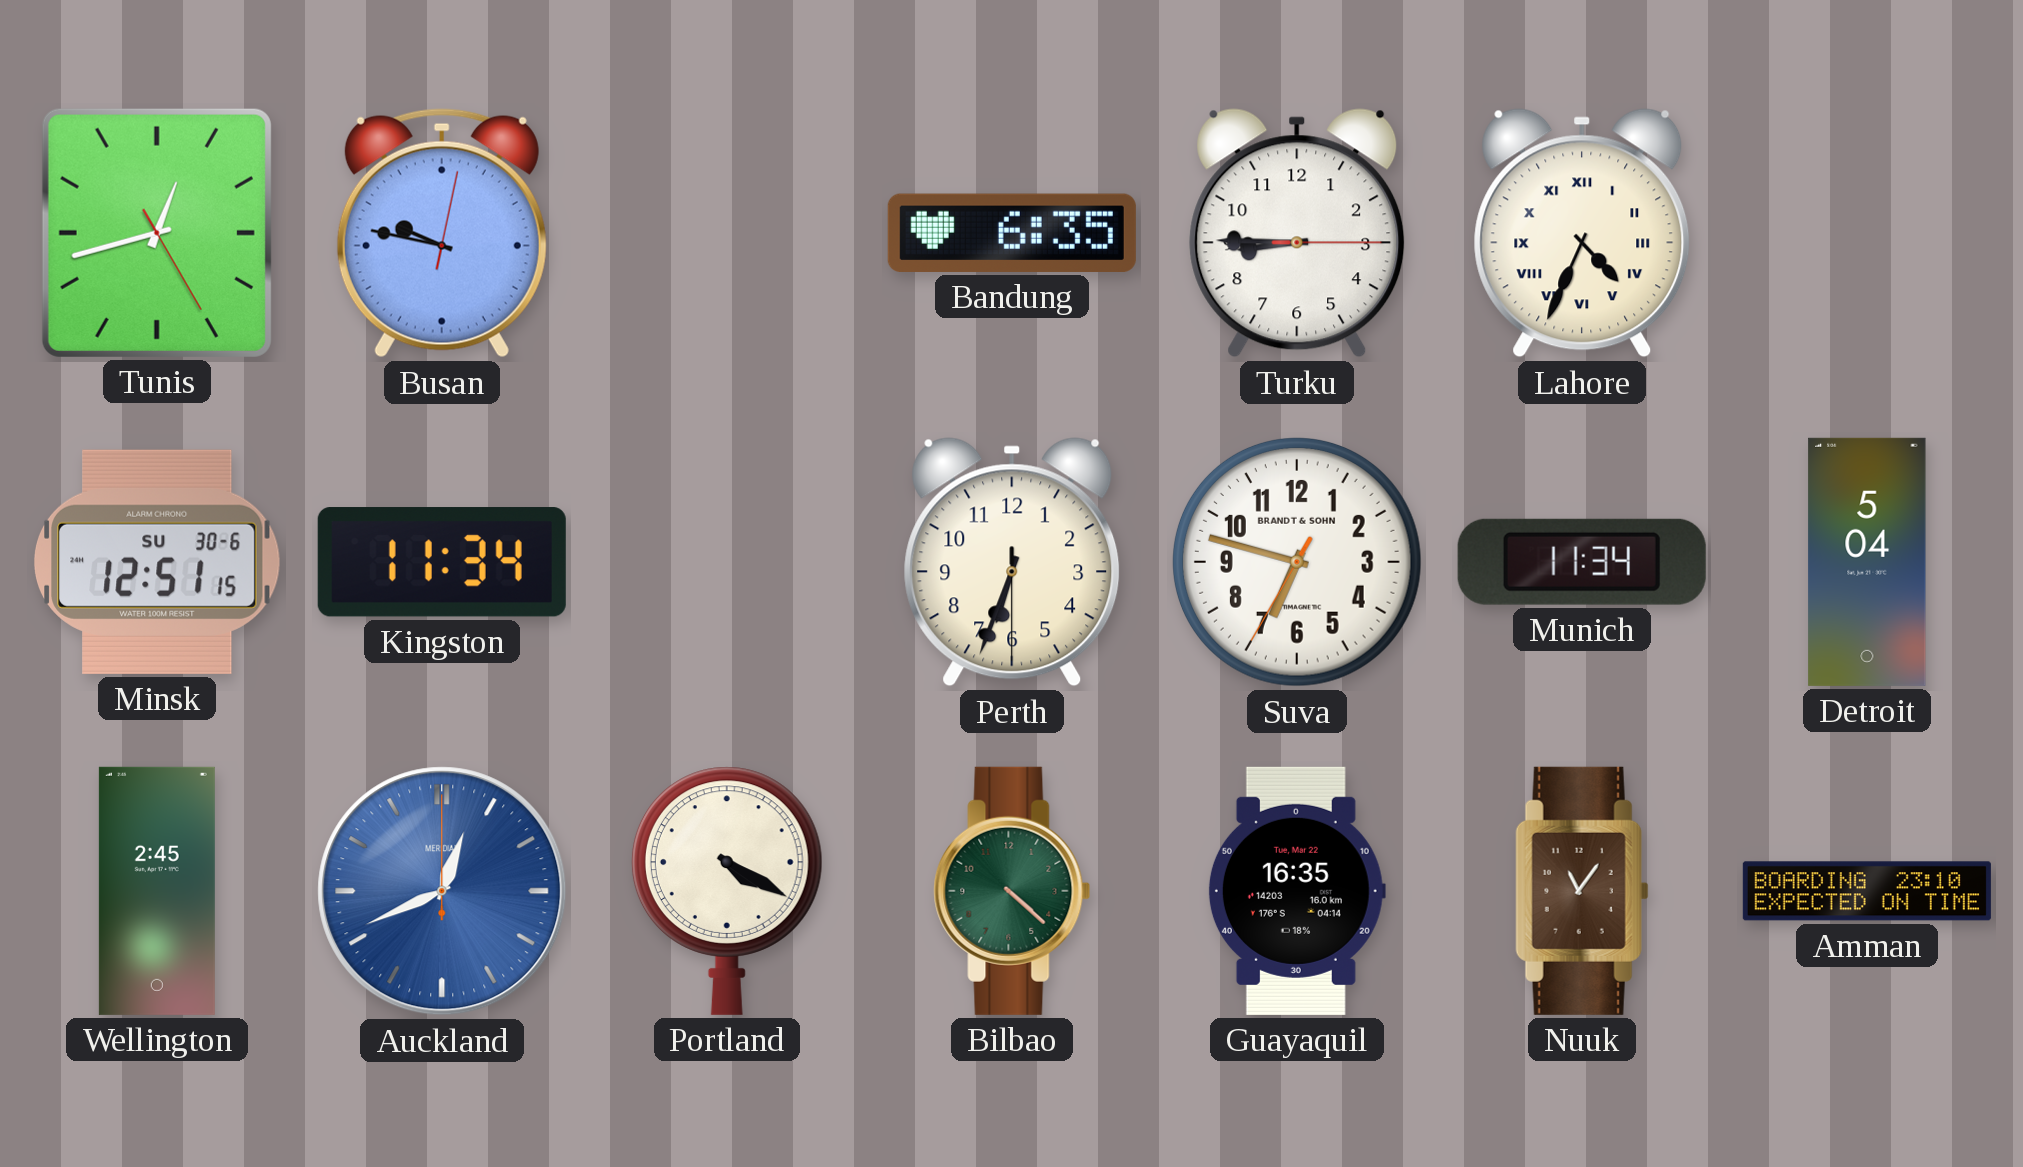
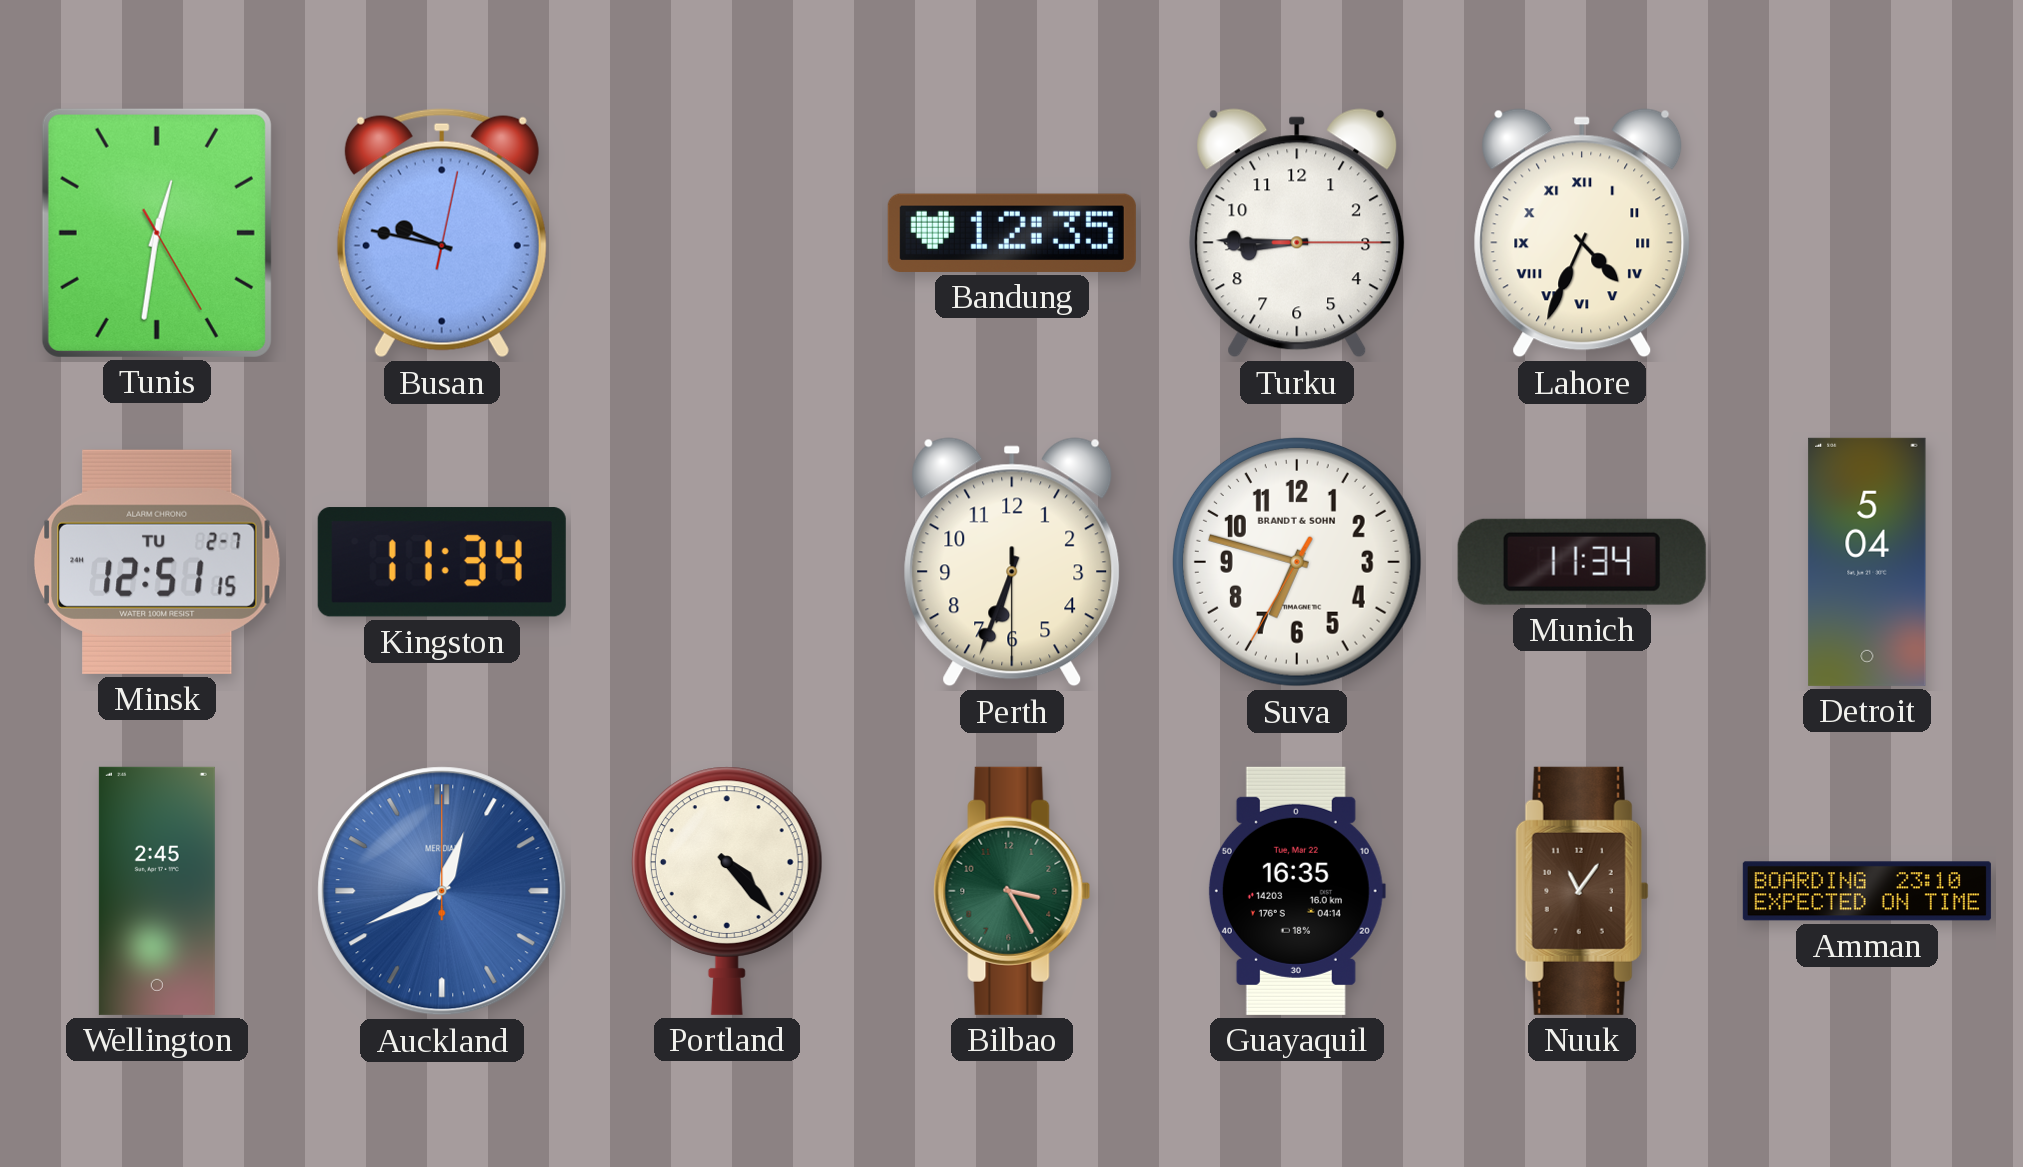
Tunis: 12:42 -> 12:31 (157, 233)
Bandung: 6:35 -> 12:35 (1012, 233)
Minsk date: SU 30-6 -> TU 2-7 (157, 562)
Portland: 4:20 -> 4:23 (727, 891)
Bilbao: 4:22 -> 3:25 (1012, 891)
